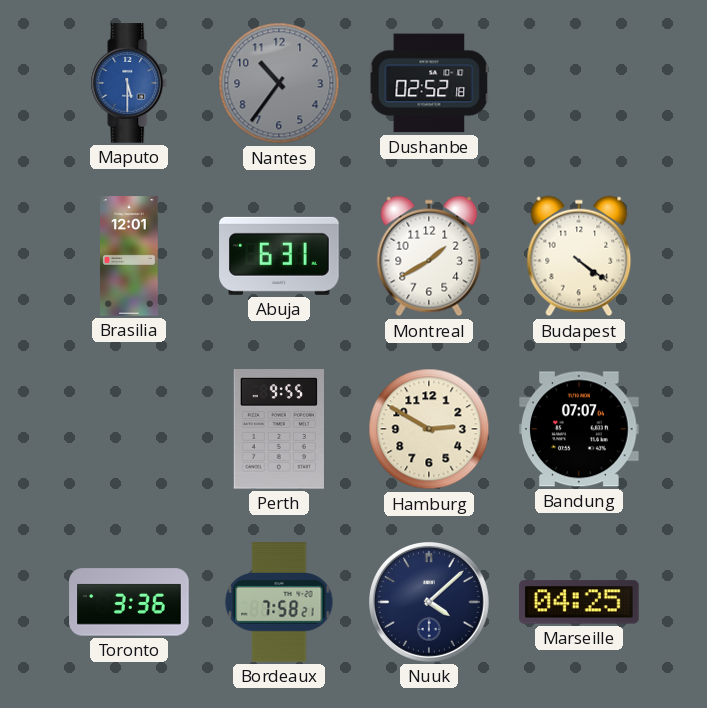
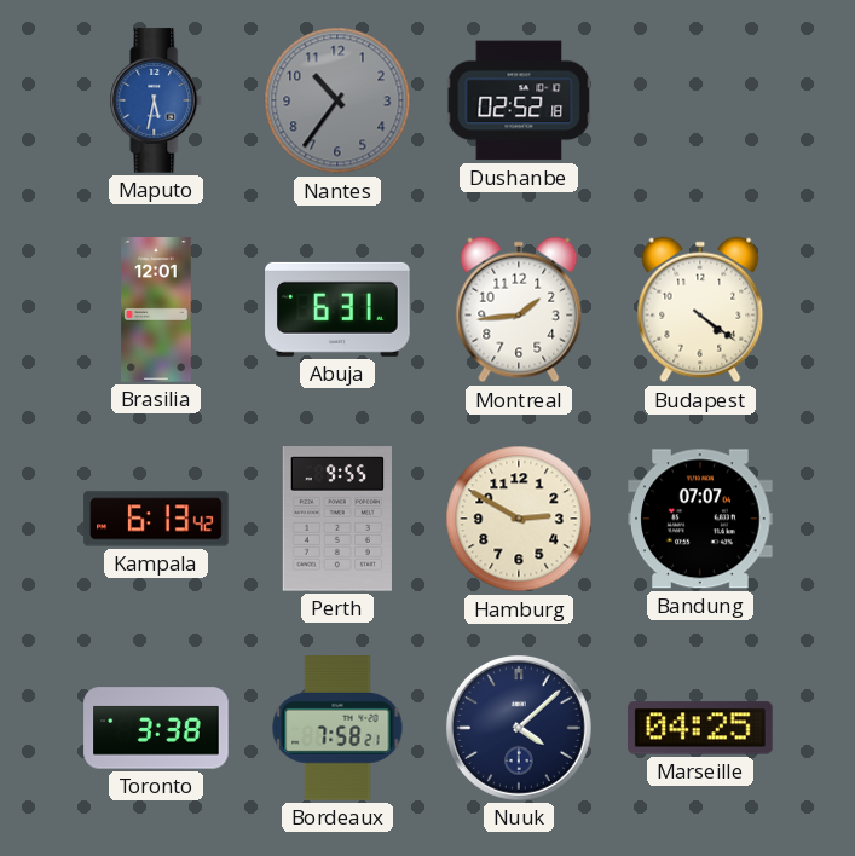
Maputo: 5:30 -> 5:32 (156, 100)
Montreal: 1:40 -> 1:44 (519, 310)
Kampala: none -> 6:13 (156, 519)
Toronto: 3:36 -> 3:38 (156, 728)
